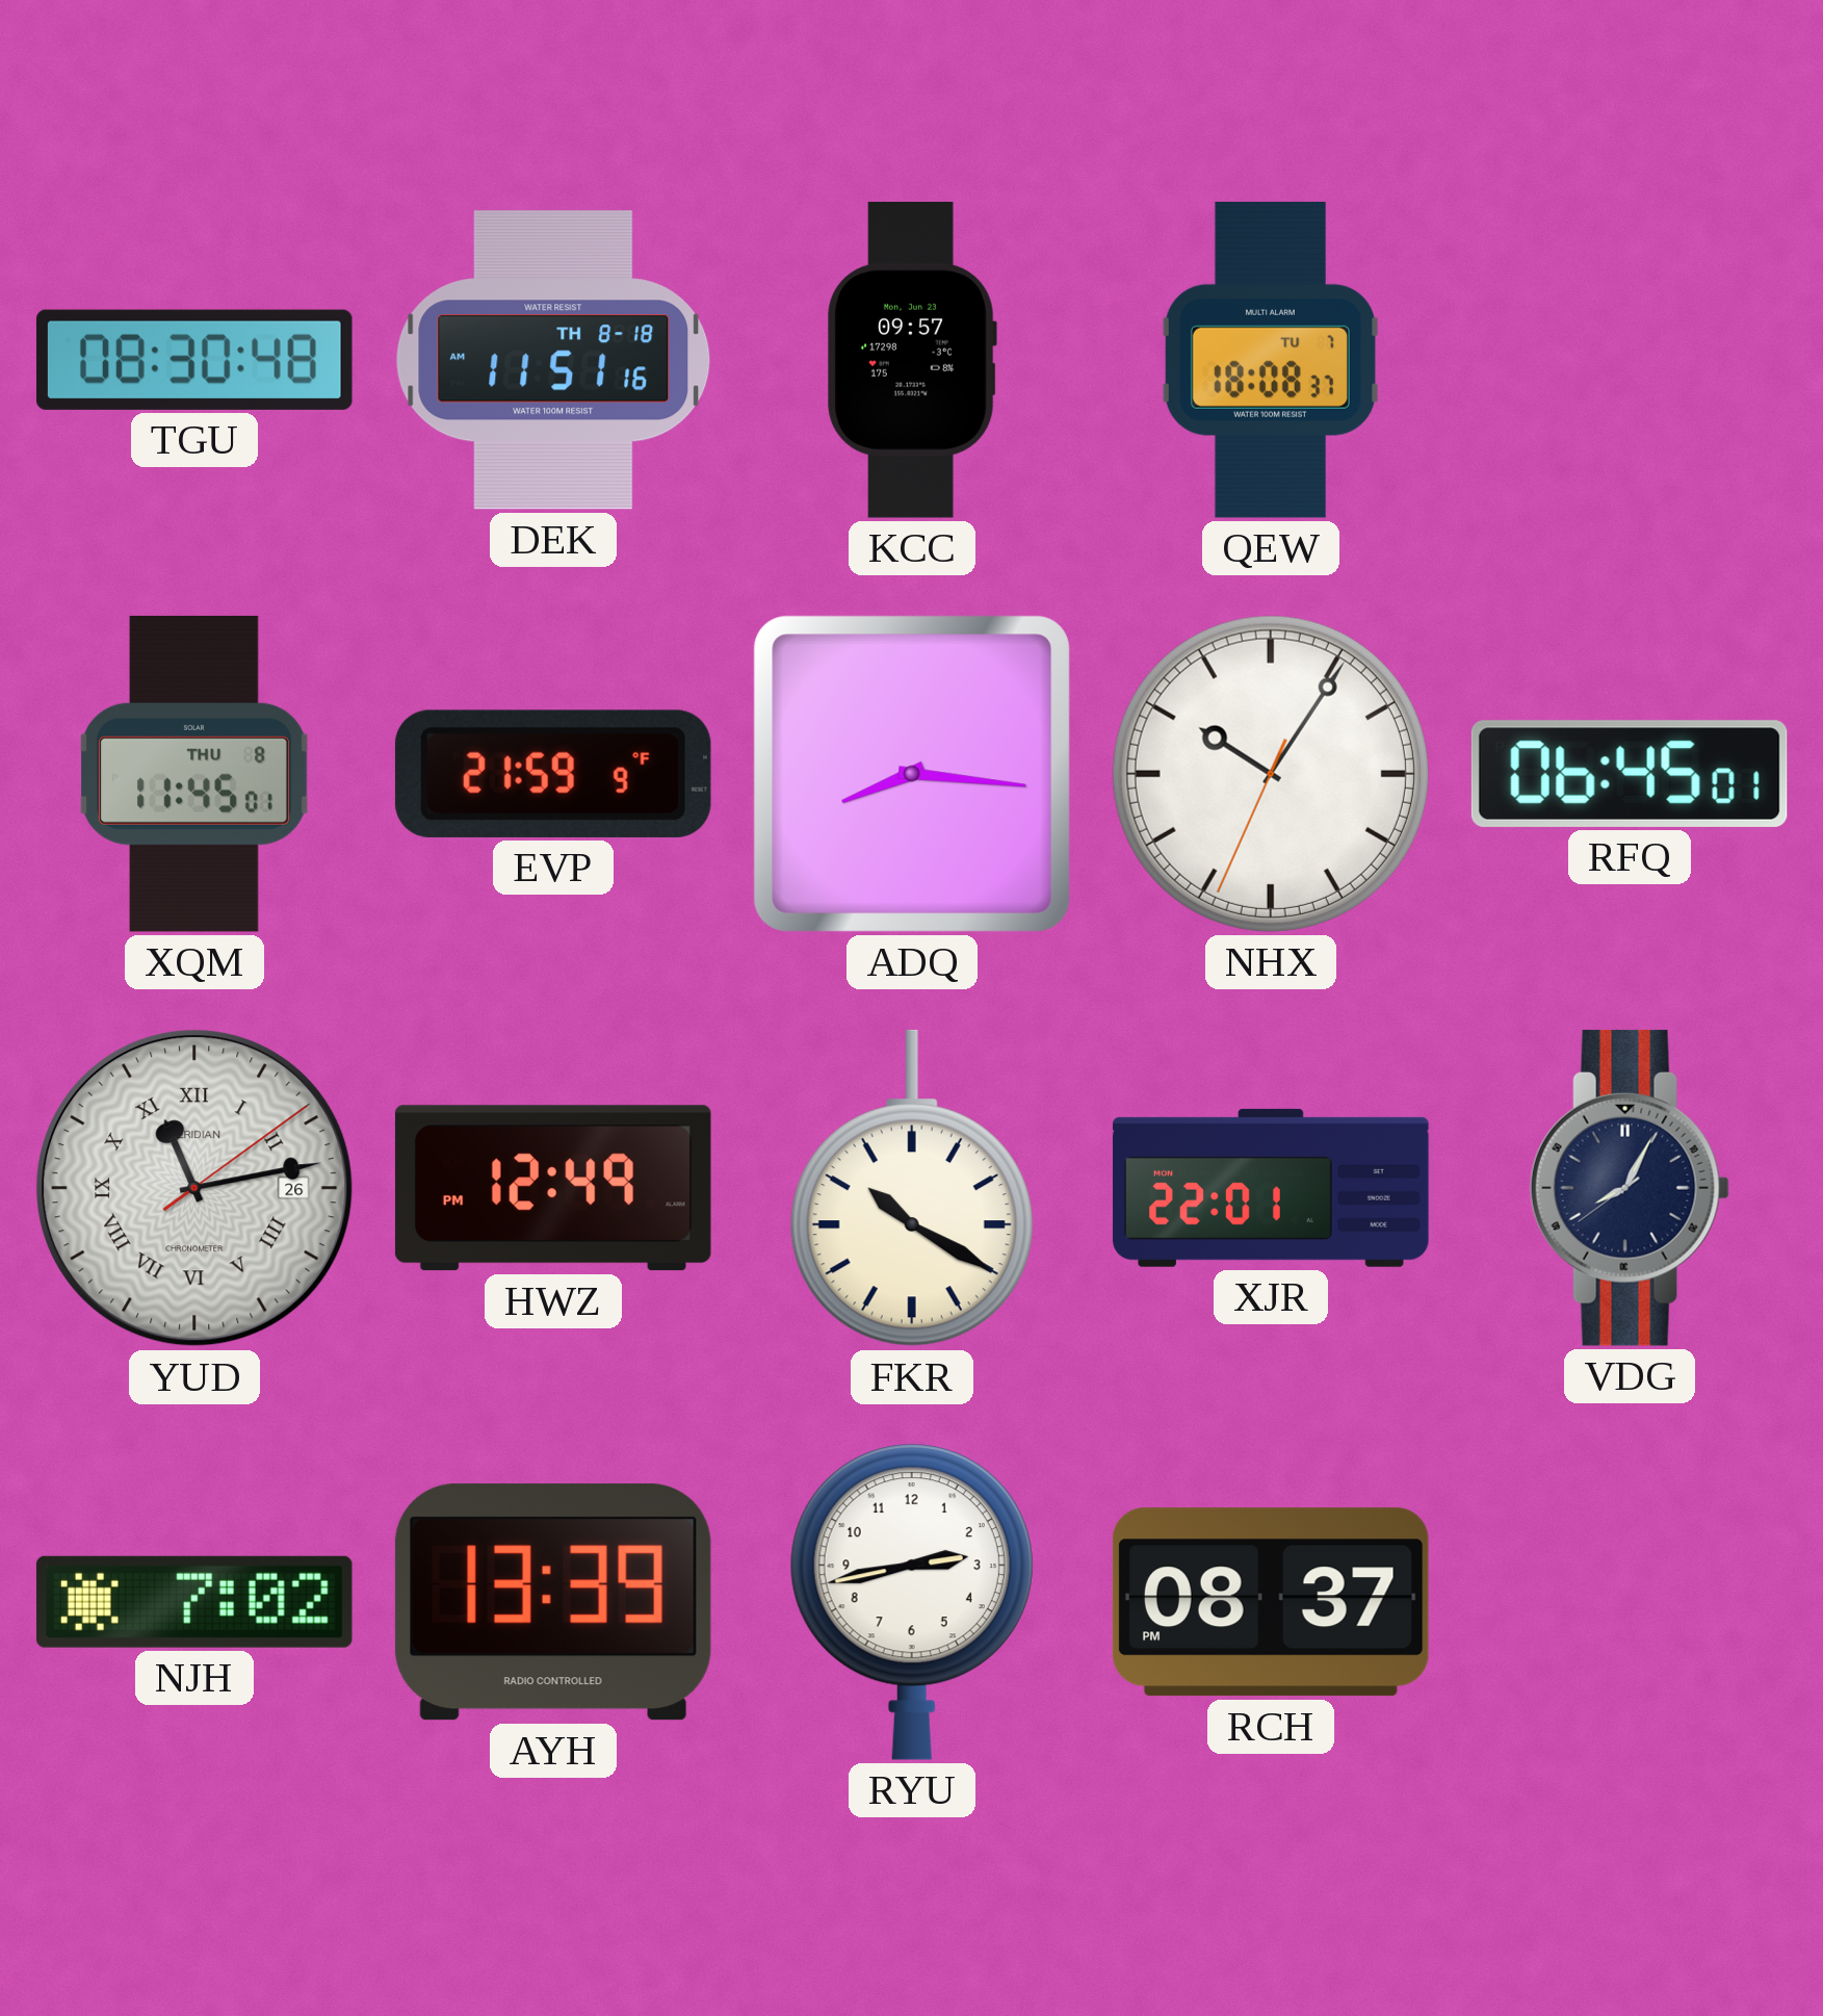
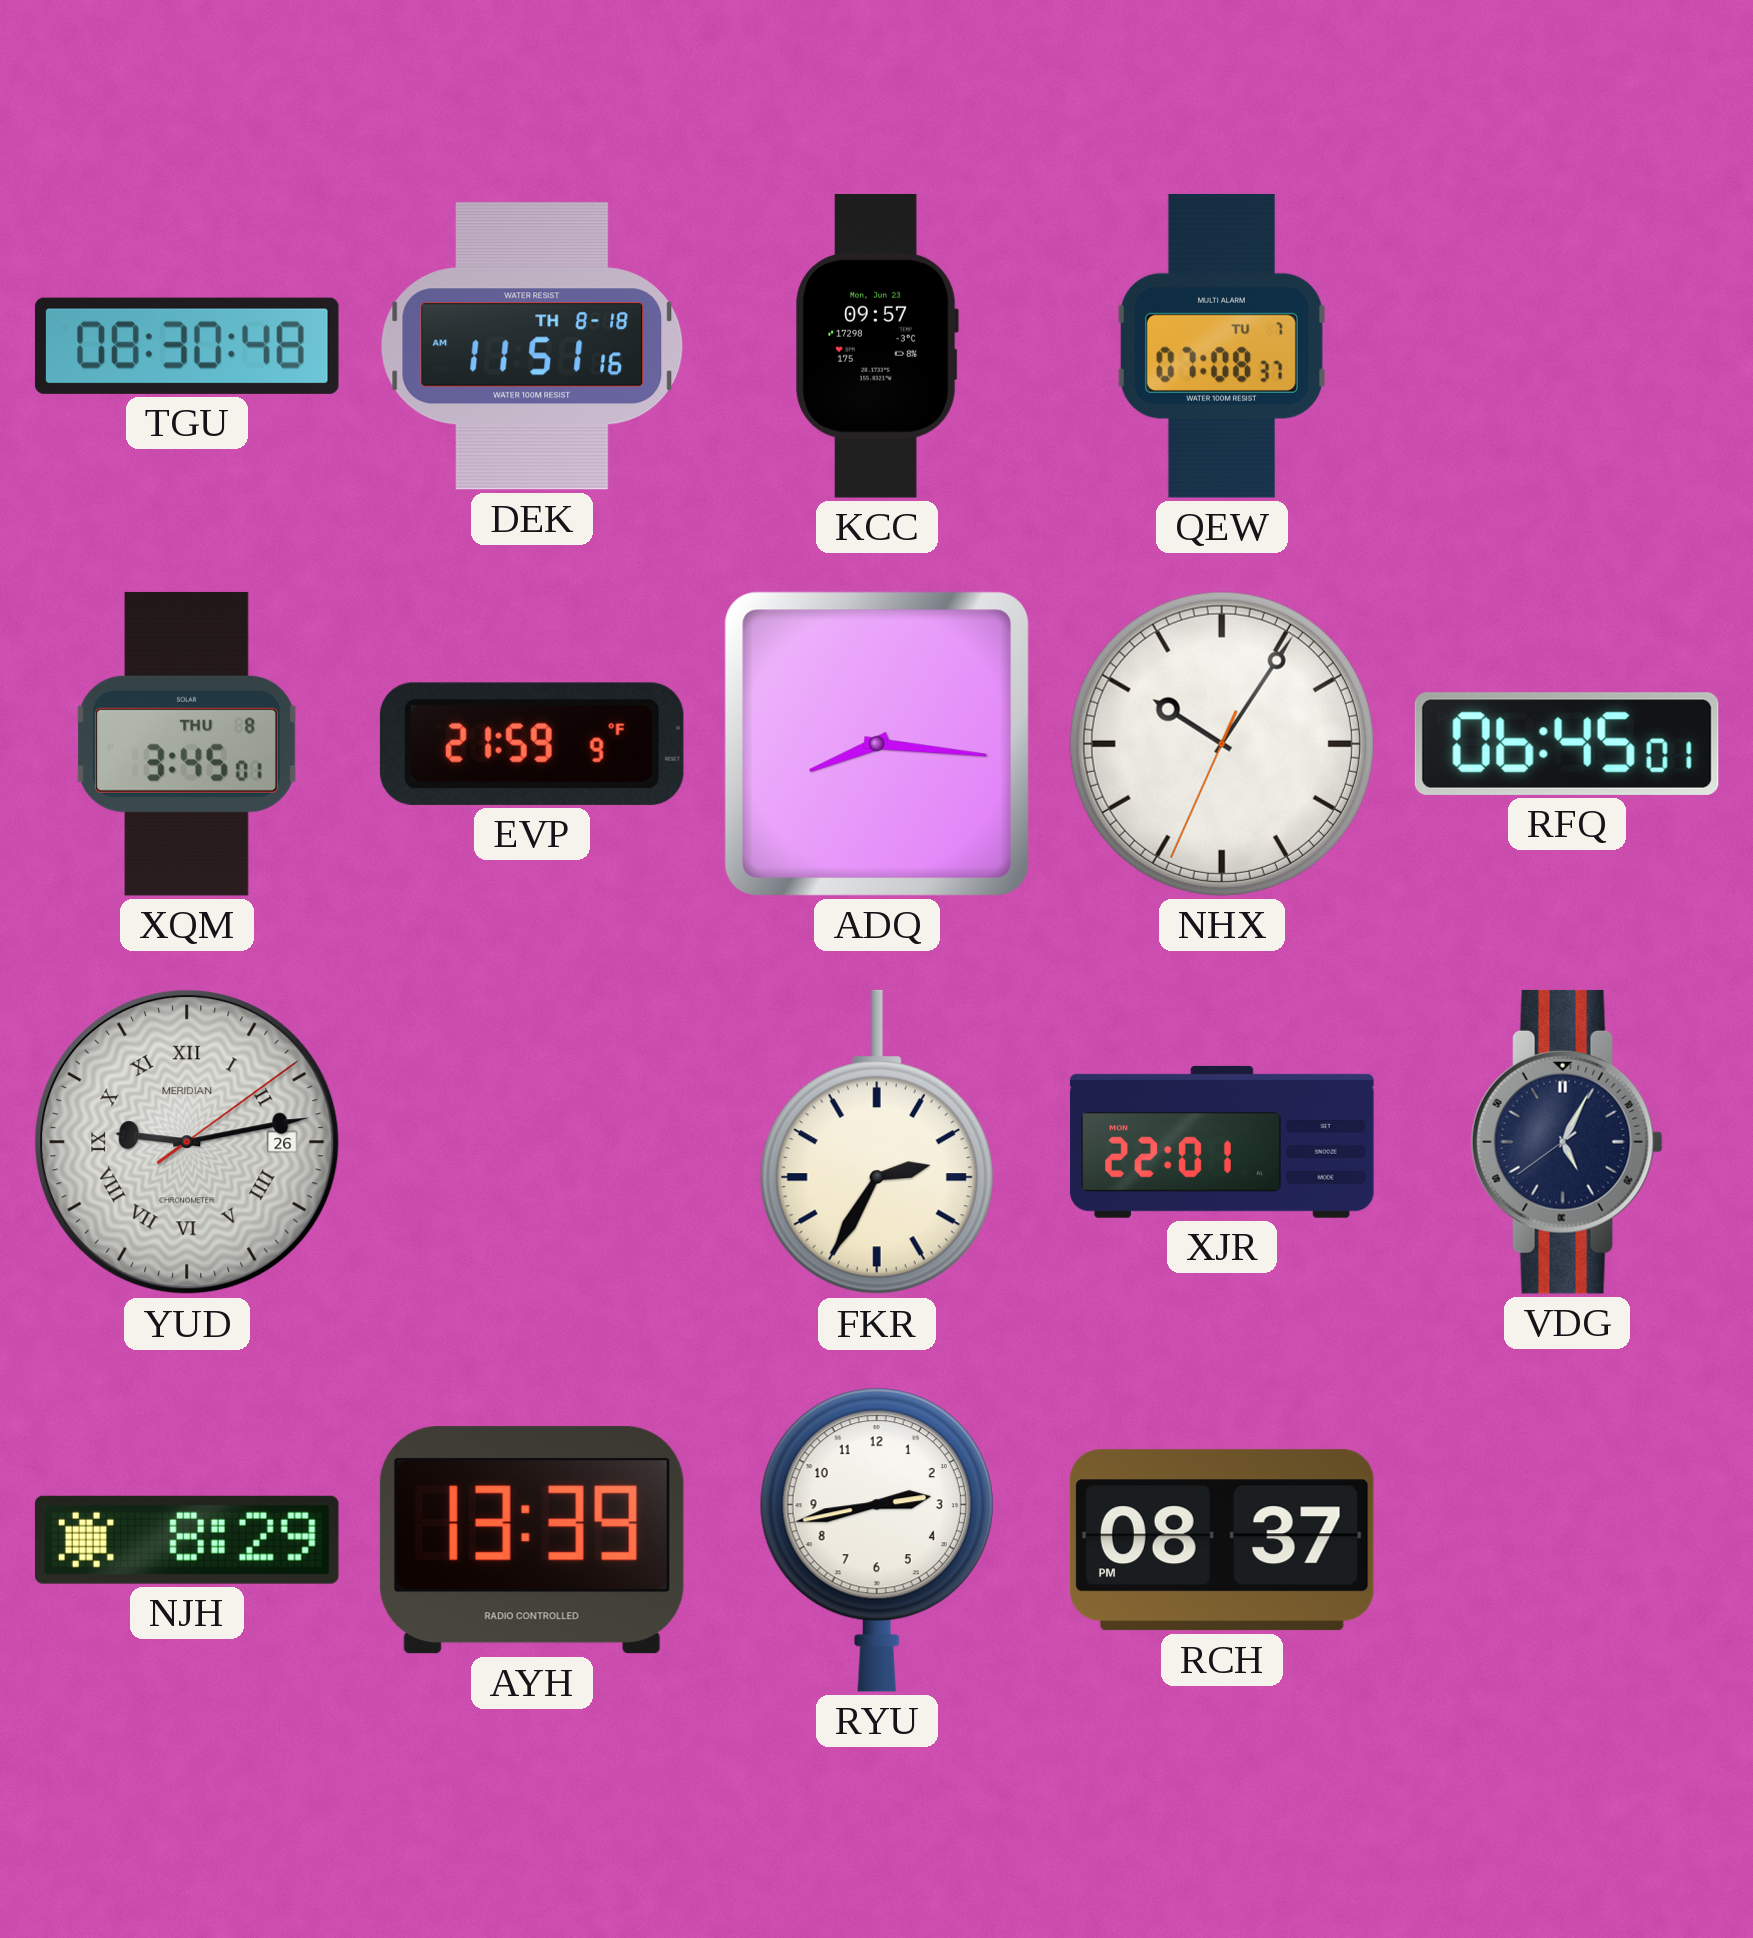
QEW: 18:08 -> 07:08 (1222, 346)
XQM: 11:45 -> 3:45 (187, 744)
YUD: 11:13 -> 9:13 (187, 1142)
HWZ: 12:49 -> none (553, 1188)
FKR: 10:20 -> 2:35 (877, 1142)
VDG: 8:04 -> 5:04 (1567, 1142)
NJH: 7:02 -> 8:29 (187, 1540)
